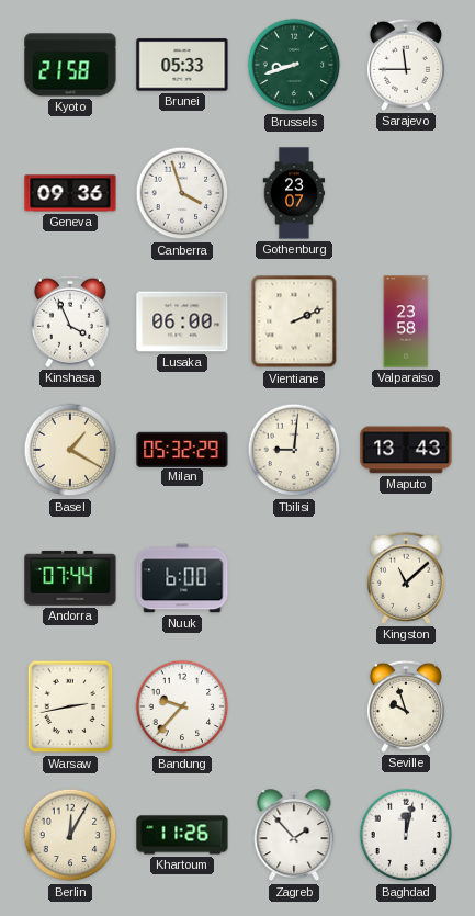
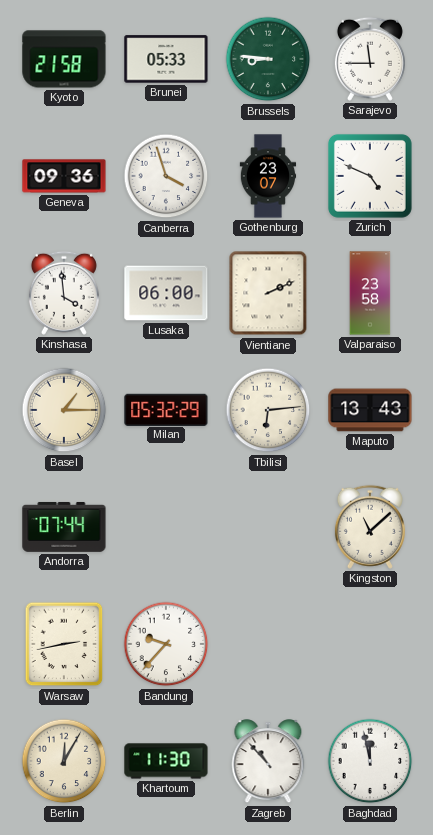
Brussels: 8:42 -> 8:46 (268, 59)
Zurich: none -> 4:49 (370, 176)
Kinshasa: 3:56 -> 3:59 (64, 293)
Basel: 1:20 -> 1:15 (64, 410)
Tbilisi: 9:01 -> 6:14 (268, 410)
Nuuk: 6:00 -> none (182, 578)
Seville: 9:57 -> none (406, 706)
Khartoum: 11:26 -> 11:30 (166, 761)
Zagreb: 1:53 -> 10:53 (268, 762)
Baghdad: 12:02 -> 11:58 (370, 761)
